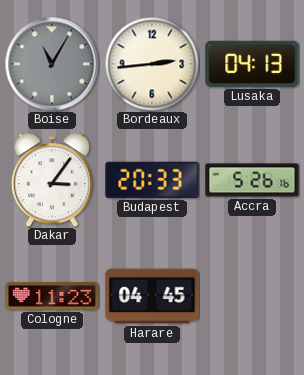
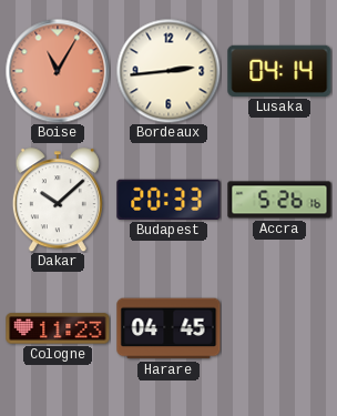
Boise dial: grey -> salmon (58, 71)
Lusaka: 04:13 -> 04:14 (279, 71)
Dakar: 3:06 -> 10:08 (58, 200)
